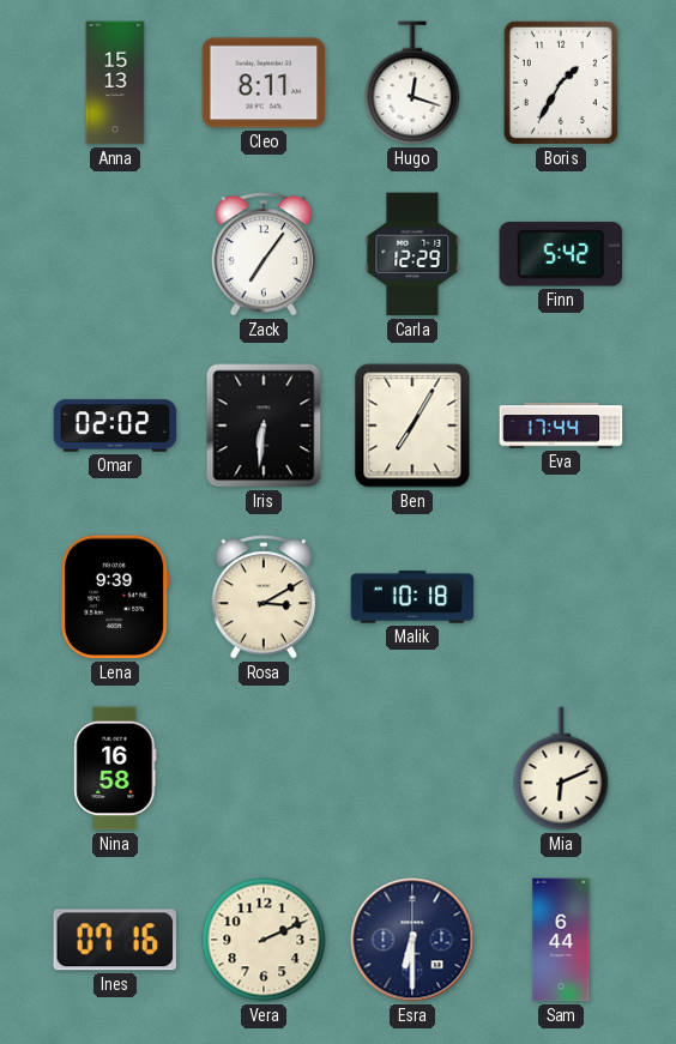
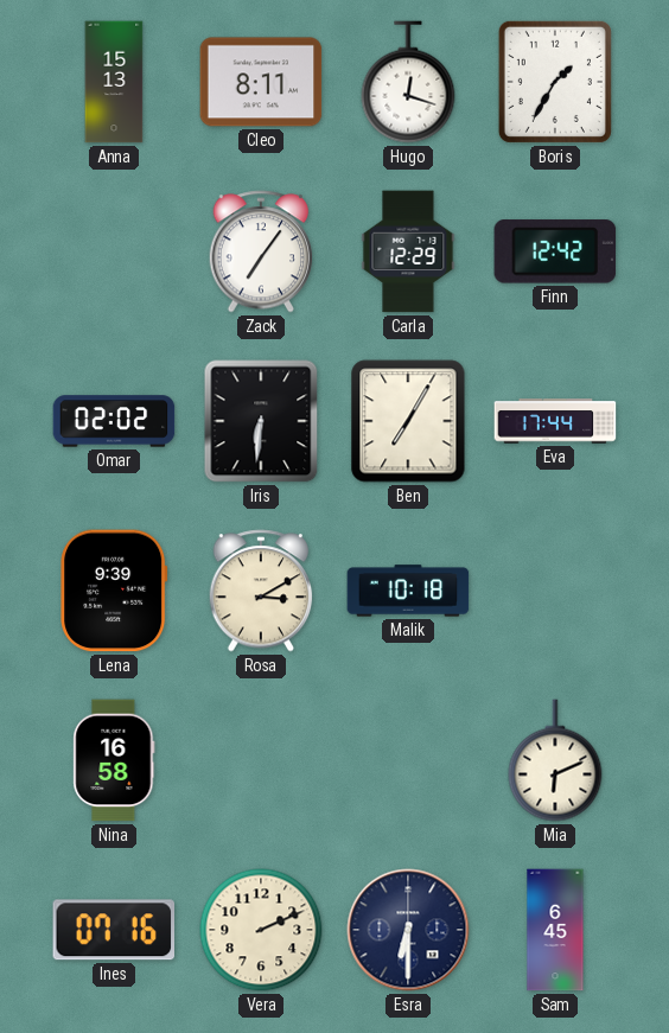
Finn: 5:42 -> 12:42 (555, 251)
Sam: 6:44 -> 6:45 (555, 930)
